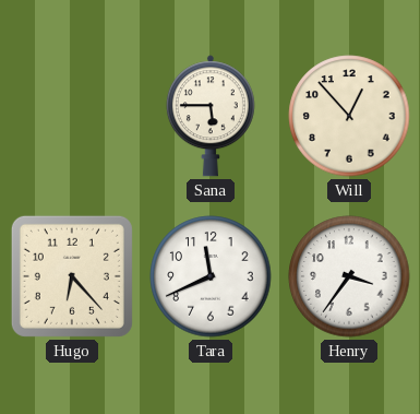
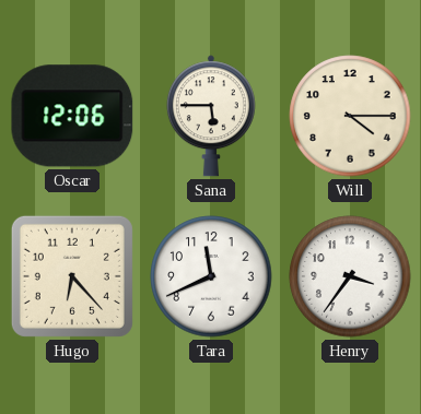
Oscar: none -> 12:06 (72, 116)
Will: 12:53 -> 4:15 (350, 116)
